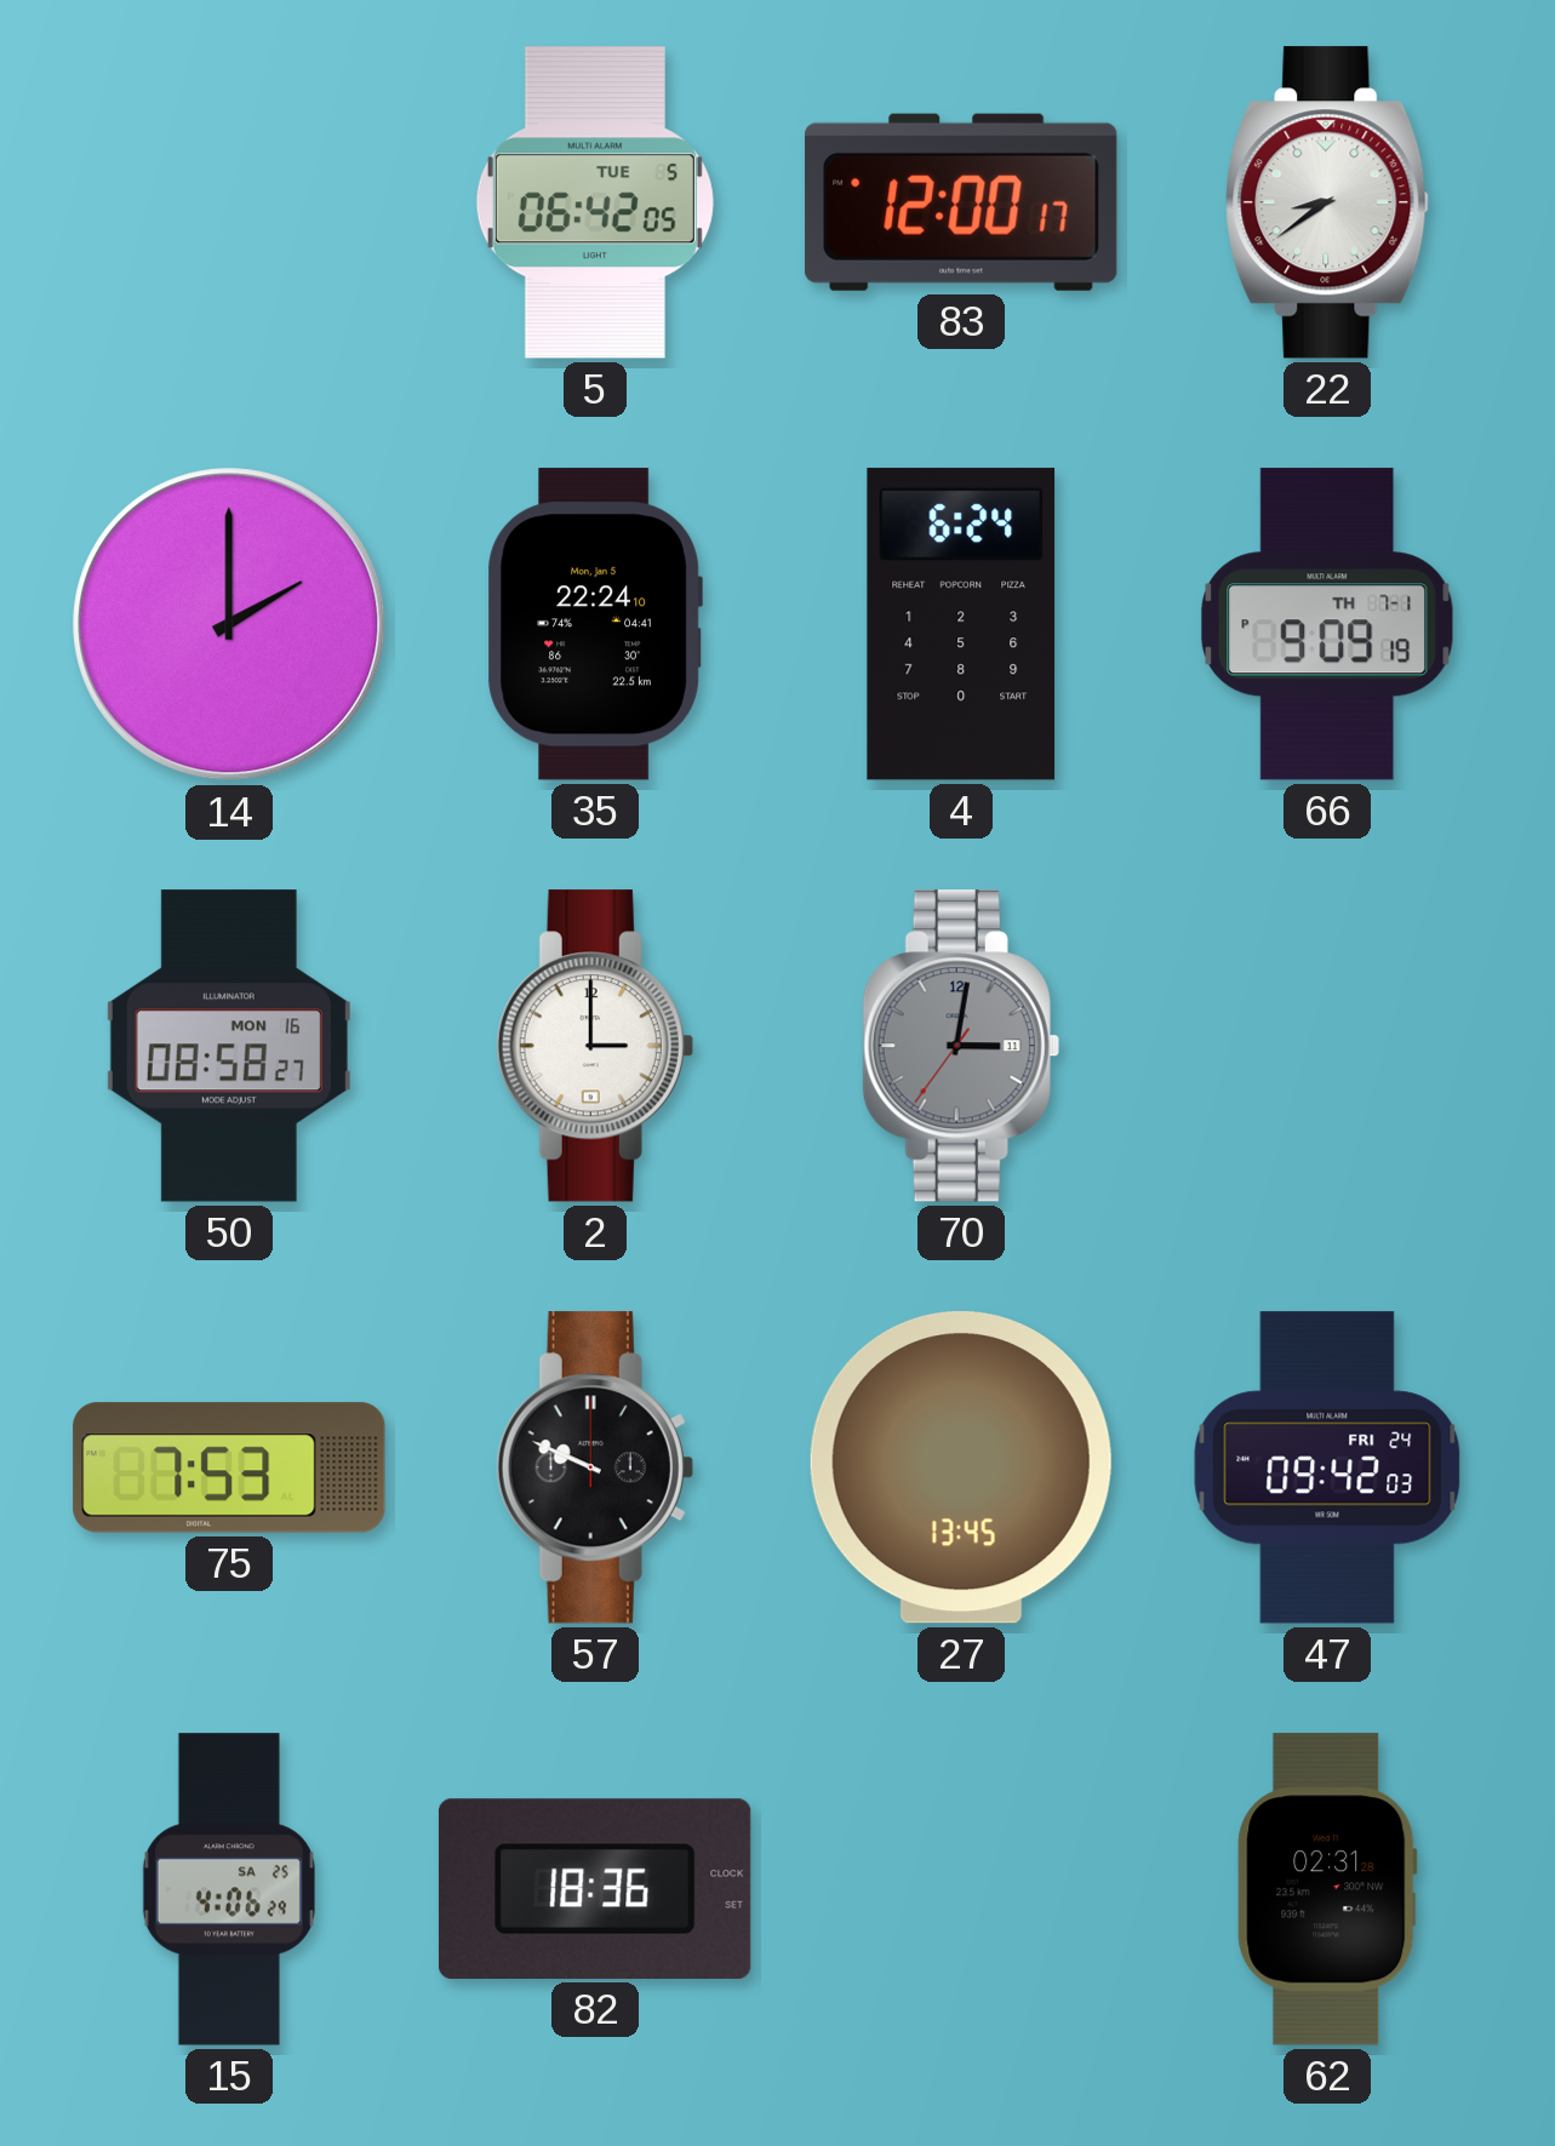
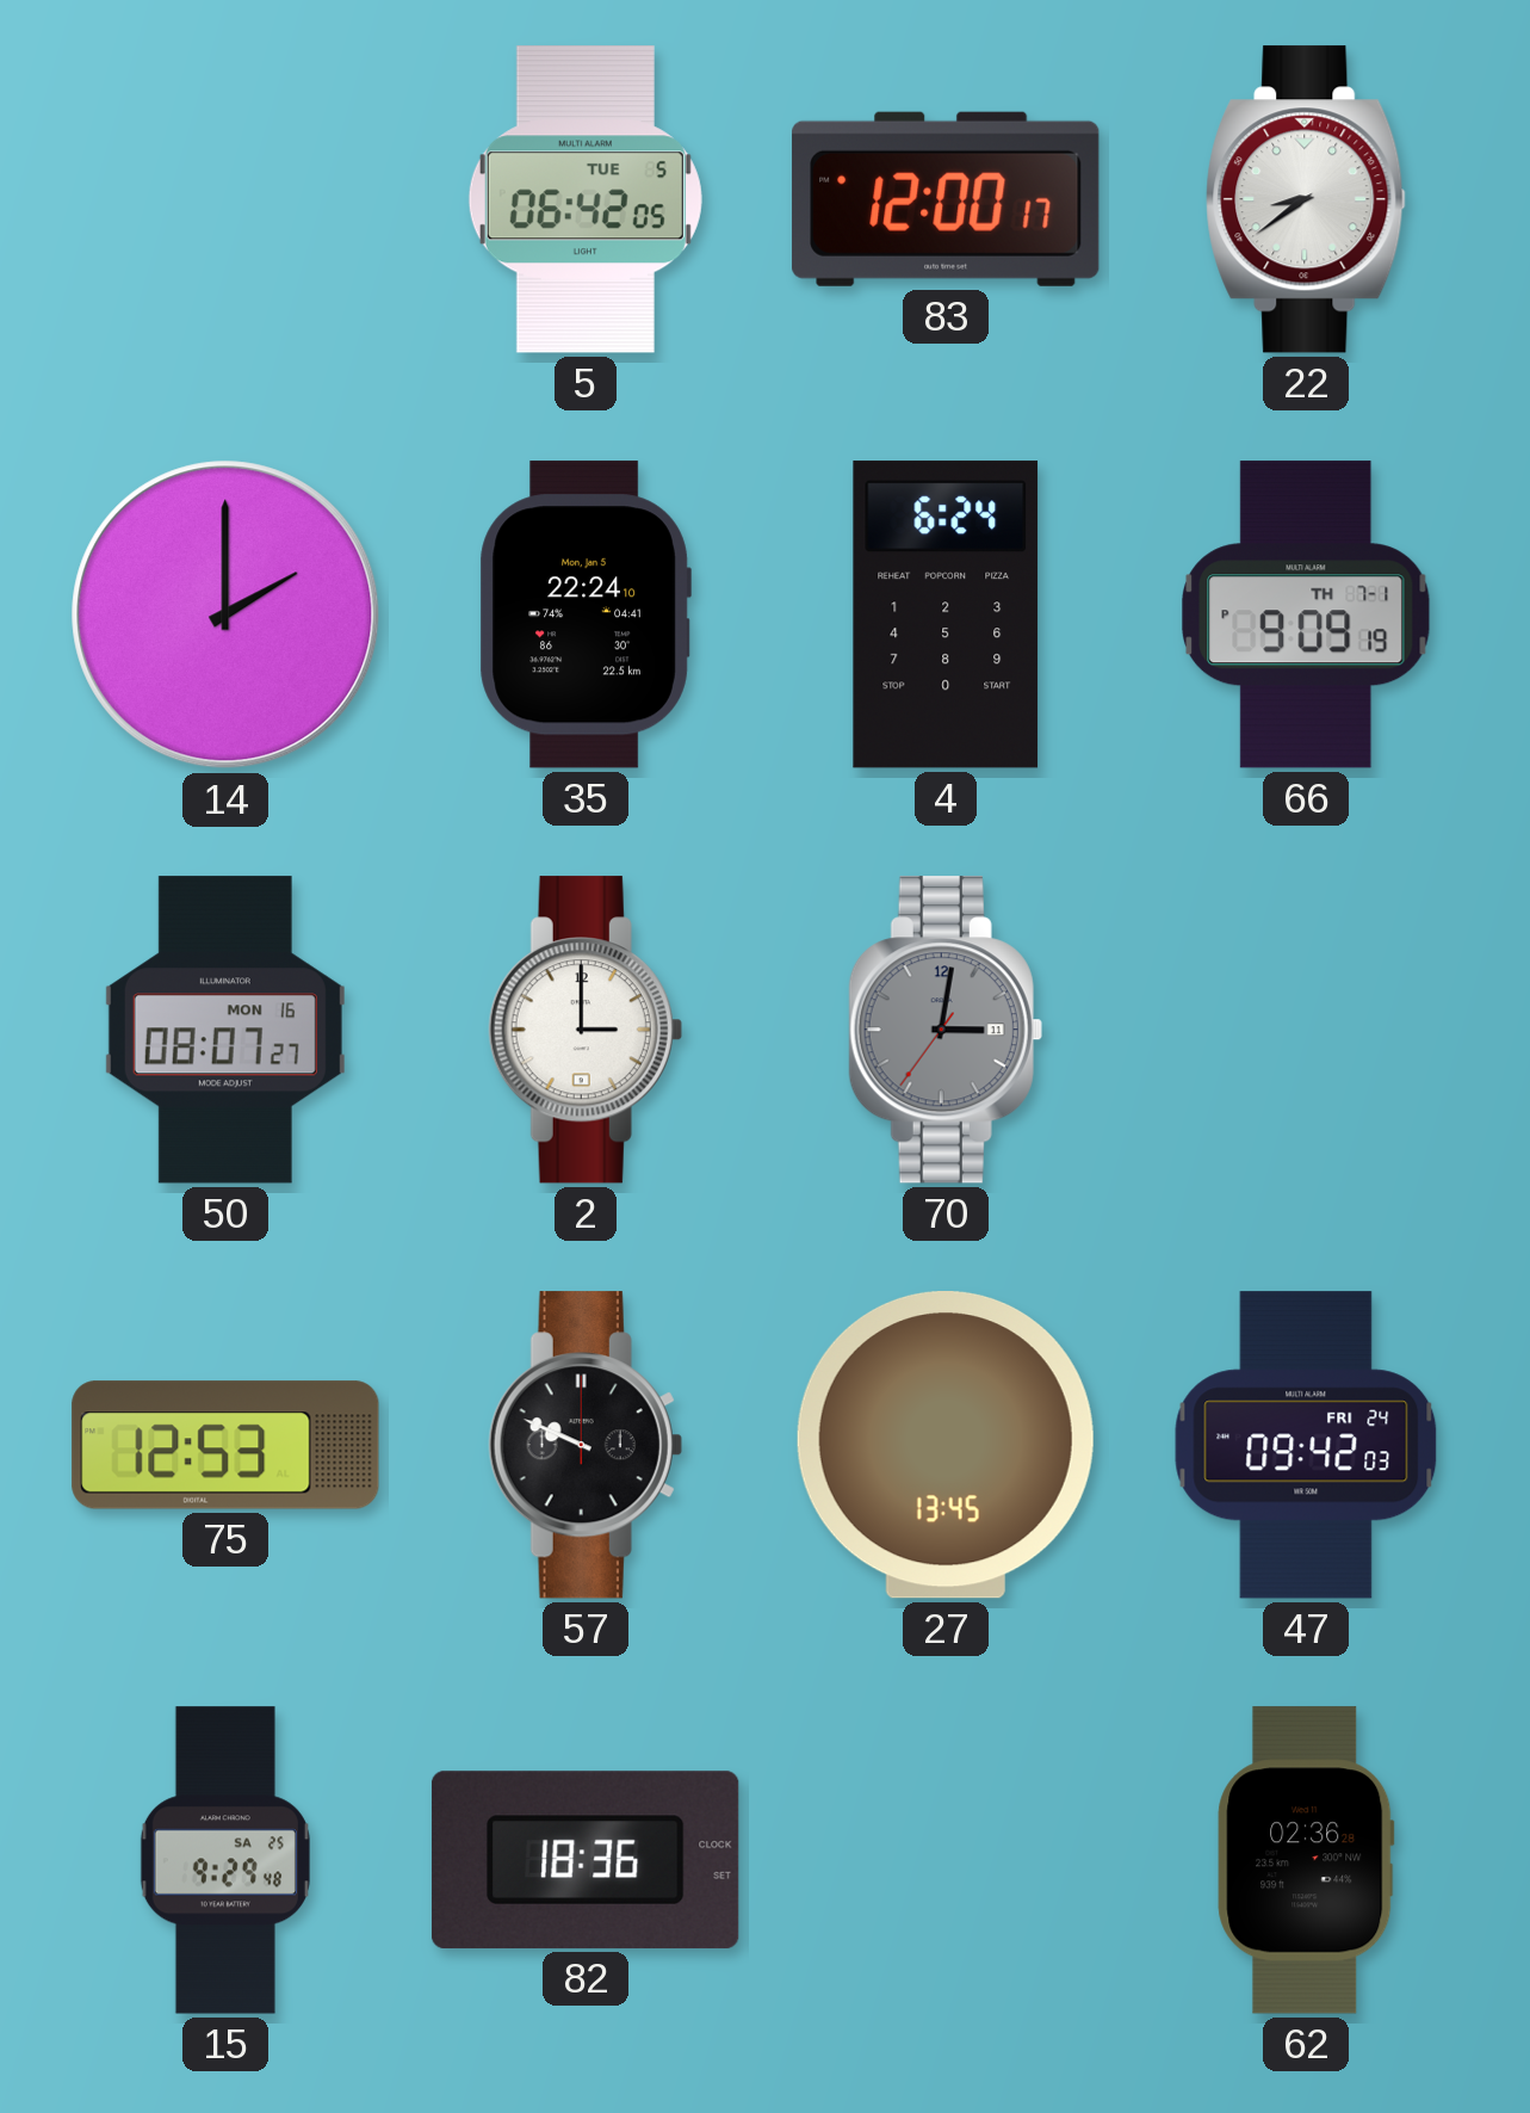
50: 08:58 -> 08:07 (225, 1030)
75: 7:53 -> 12:53 (225, 1445)
15: 4:06 -> 9:29 (225, 1860)
62: 02:31 -> 02:36 (1306, 1860)
